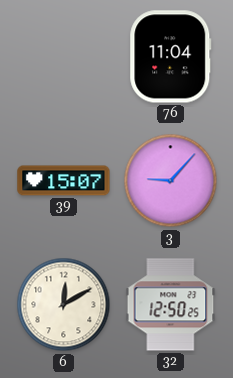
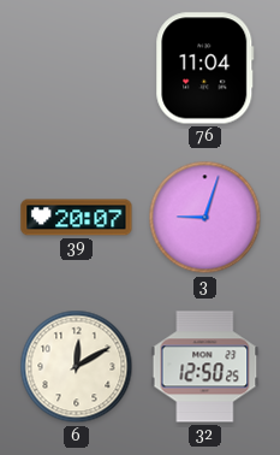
39: 15:07 -> 20:07 (77, 218)
3: 9:07 -> 9:03 (205, 218)
